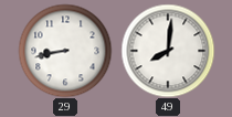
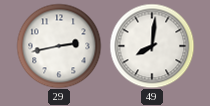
29: 8:43 -> 2:43 (59, 46)
